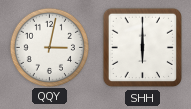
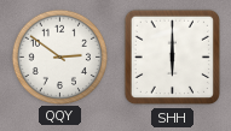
QQY: 3:02 -> 2:51 (59, 56)
